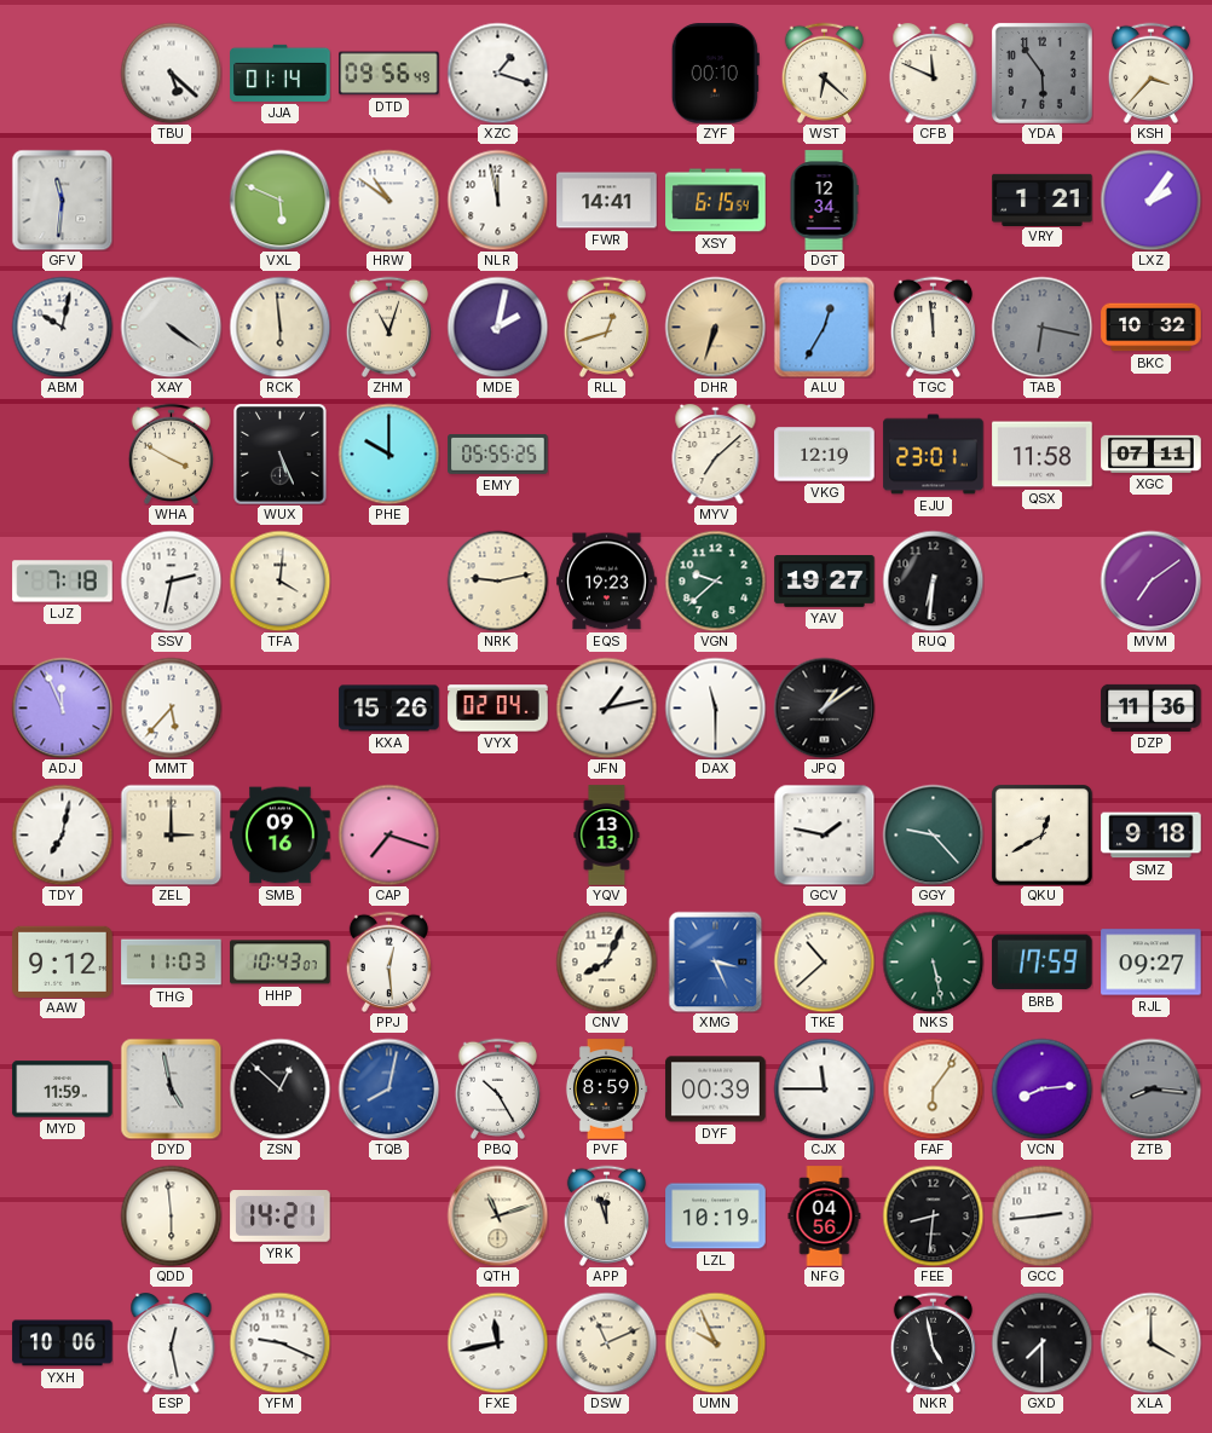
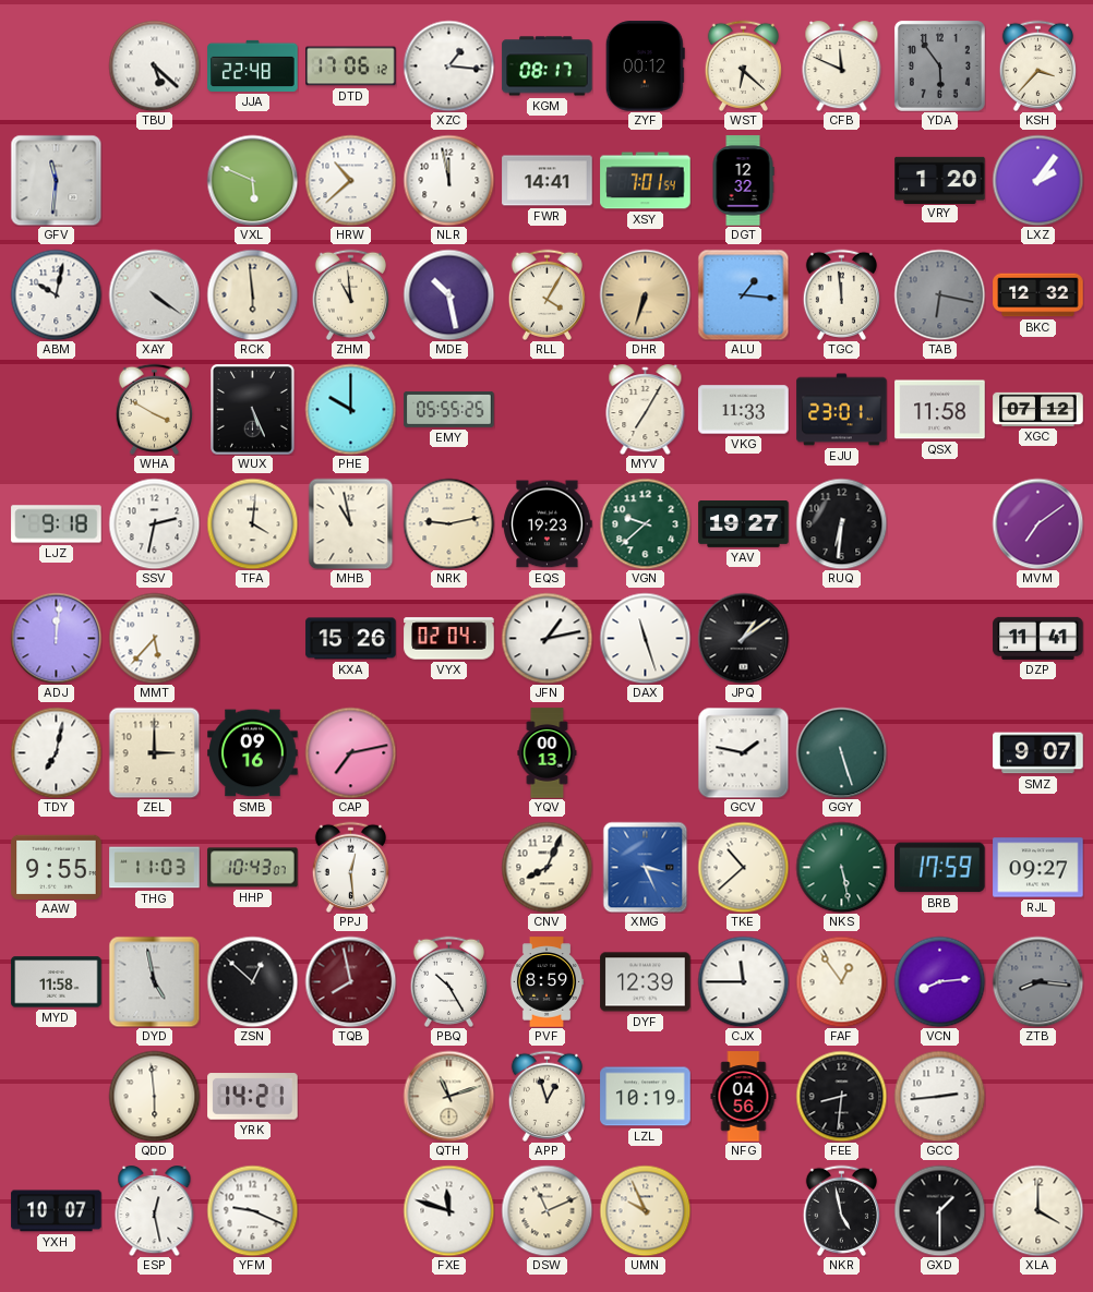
JJA: 01:14 -> 22:48 (253, 65)
DTD: 09:56 -> 17:06 (351, 67)
XZC: 1:18 -> 1:16 (448, 65)
KGM: none -> 08:17 (548, 67)
ZYF: 00:10 -> 00:12 (645, 67)
HRW: 10:51 -> 10:38 (350, 180)
XSY: 6:15 -> 7:01 (646, 181)
DGT: 12:34 -> 12:32 (743, 181)
VRY: 1:21 -> 1:20 (940, 180)
ZHM: 11:03 -> 10:59 (350, 294)
MDE: 2:02 -> 10:28 (448, 294)
RLL: 12:42 -> 4:05 (546, 294)
ALU: 12:35 -> 1:16 (743, 294)
BKC: 10:32 -> 12:32 (1038, 295)
MYV: 7:08 -> 7:05 (646, 410)
VKG: 12:19 -> 11:33 (744, 410)
XGC: 07:11 -> 07:12 (1038, 409)
LJZ: 7:18 -> 9:18 (57, 524)
MHB: none -> 10:58 (351, 523)
ADJ: 11:56 -> 12:01 (56, 638)
DAX: 11:30 -> 11:27 (645, 638)
DZP: 11:36 -> 11:41 (1038, 638)
CAP: 7:18 -> 7:13 (350, 752)
YQV: 13:13 -> 00:13 (548, 753)
GGY: 9:23 -> 5:27 (841, 752)
QKU: 12:40 -> none (1041, 834)
SMZ: 9:18 -> 9:07 (1038, 753)
AAW: 9:12 -> 9:55 (57, 867)
MYD: 11:59 -> 11:58 (57, 982)
TQB: 8:02 -> 7:58 (350, 981)
TQB dial: blue -> burgundy (350, 981)
DYF: 00:39 -> 12:39 (646, 982)
FAF: 6:06 -> 12:54 (841, 981)
APP: 11:57 -> 12:57 (546, 1096)
YXH: 10:06 -> 10:07 (57, 1211)
FXE: 11:43 -> 11:48 (448, 1210)
GXD: 7:30 -> 1:30 (939, 1210)
